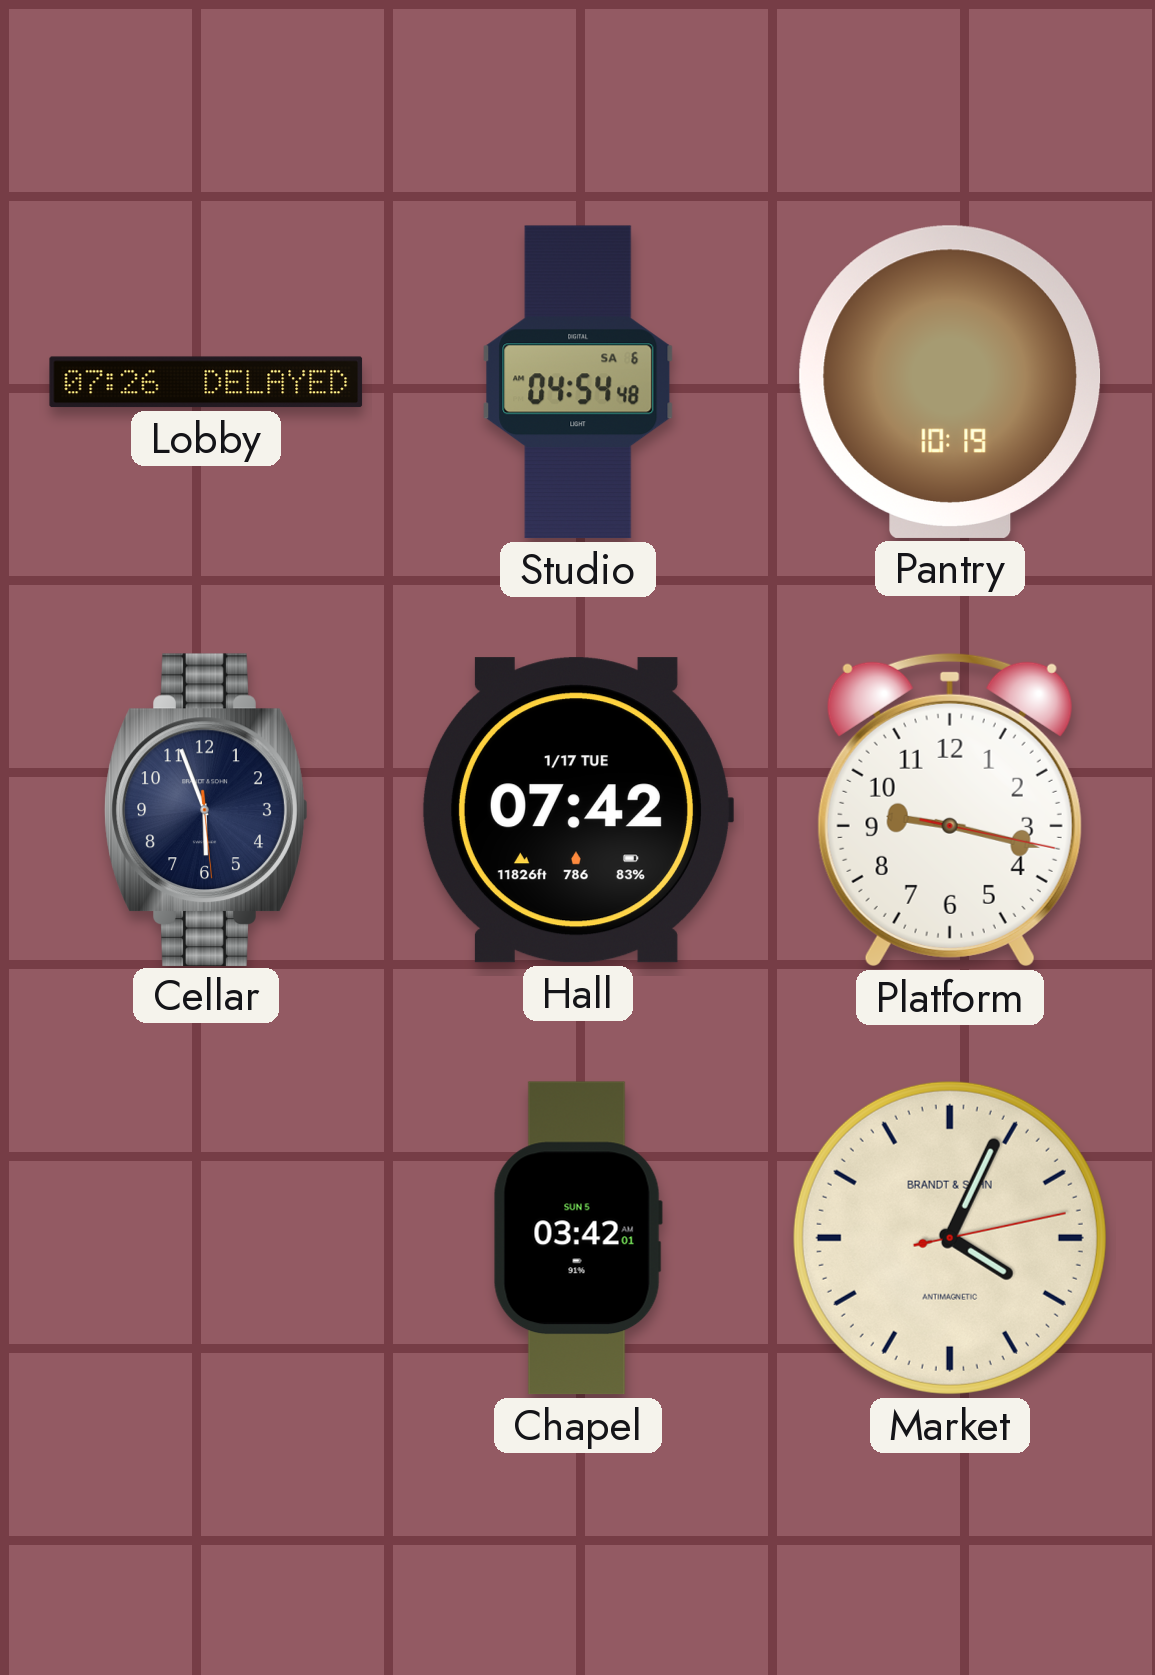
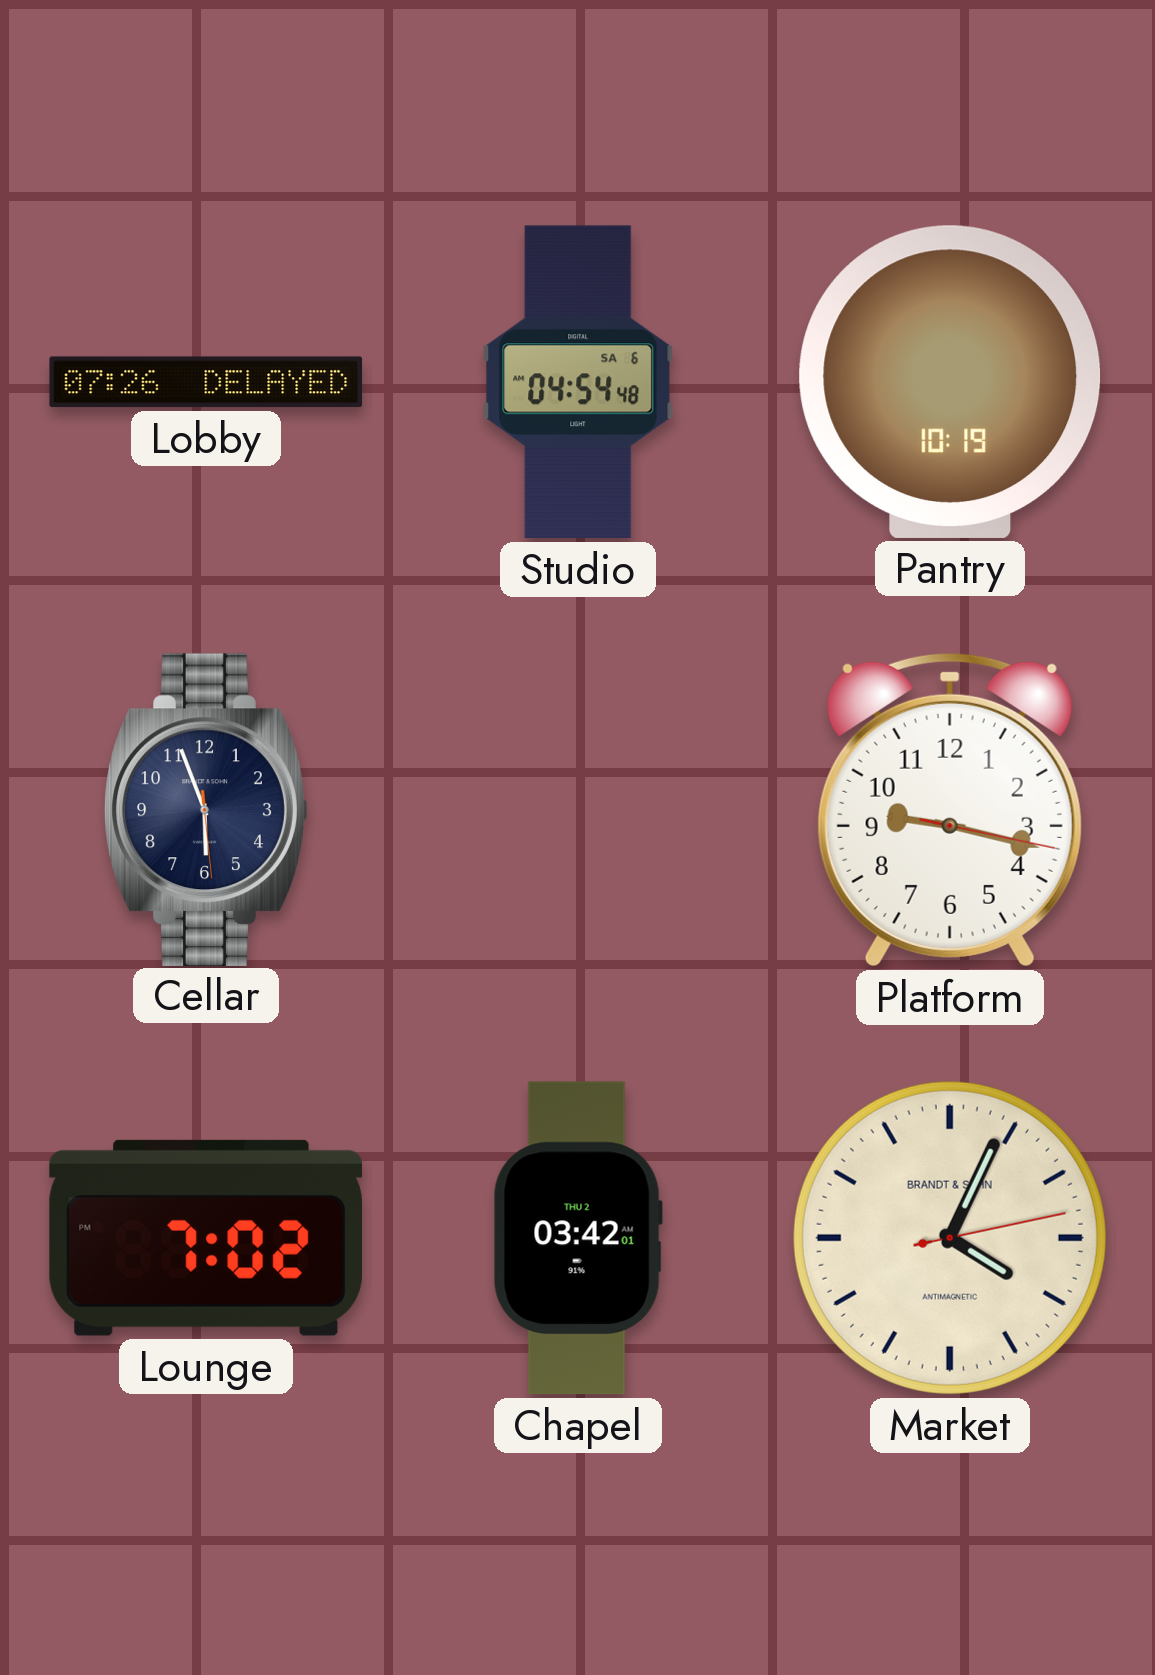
Hall: 07:42 -> none (577, 810)
Lounge: none -> 7:02 (206, 1238)
Chapel date: SUN 5 -> THU 2 (578, 1238)
